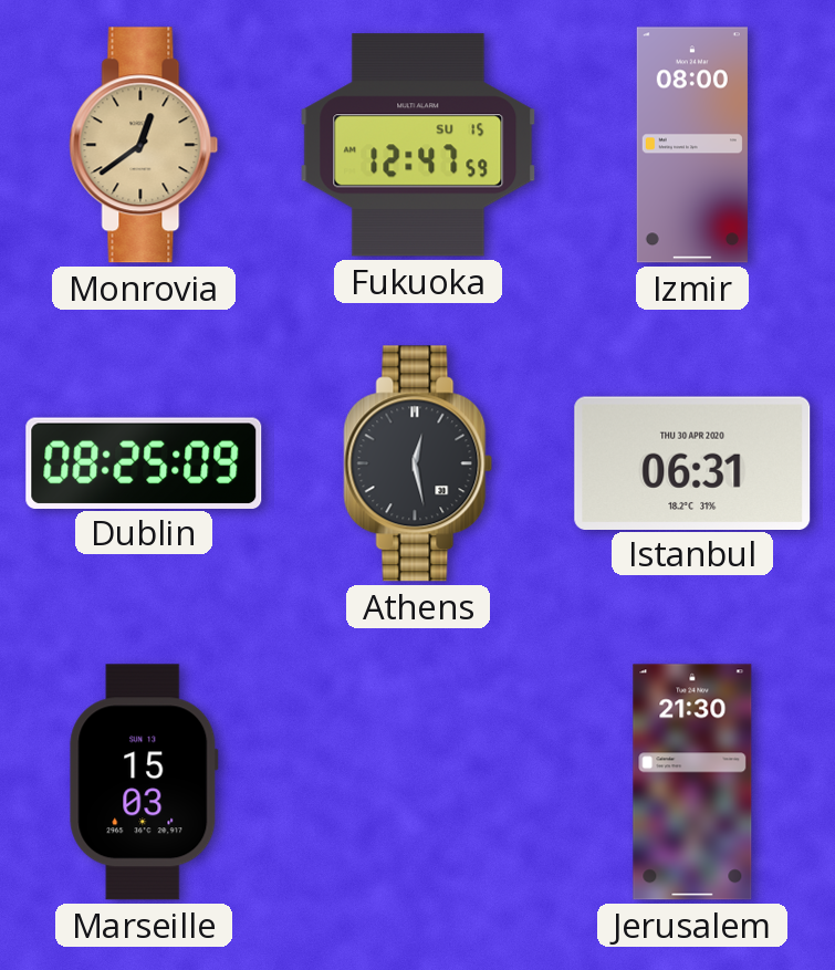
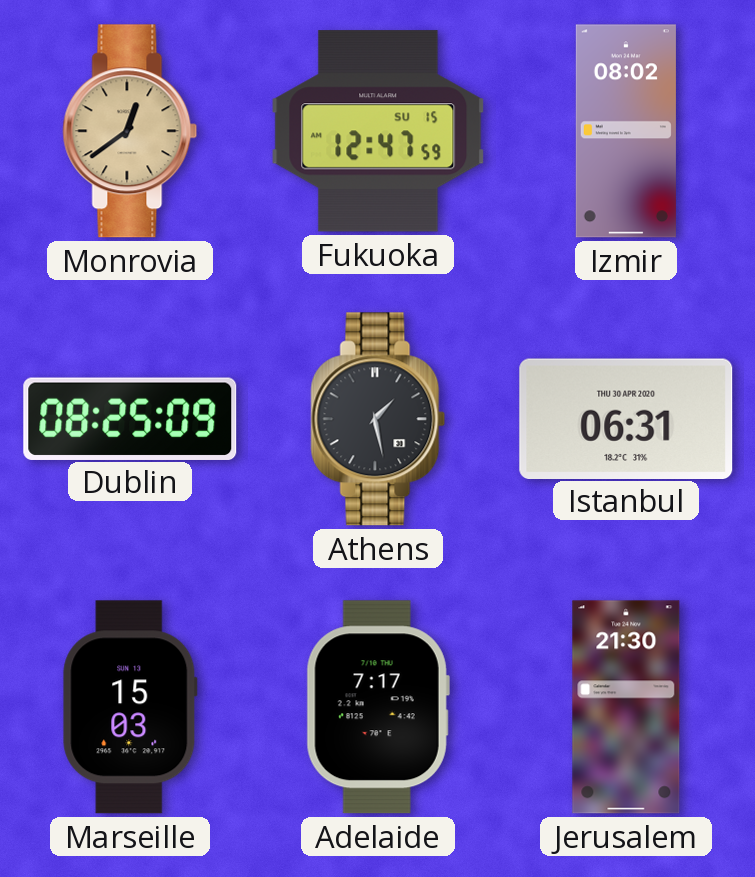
Izmir: 08:00 -> 08:02 (626, 131)
Athens: 12:28 -> 1:28 (378, 419)
Adelaide: none -> 7:17 (378, 707)
